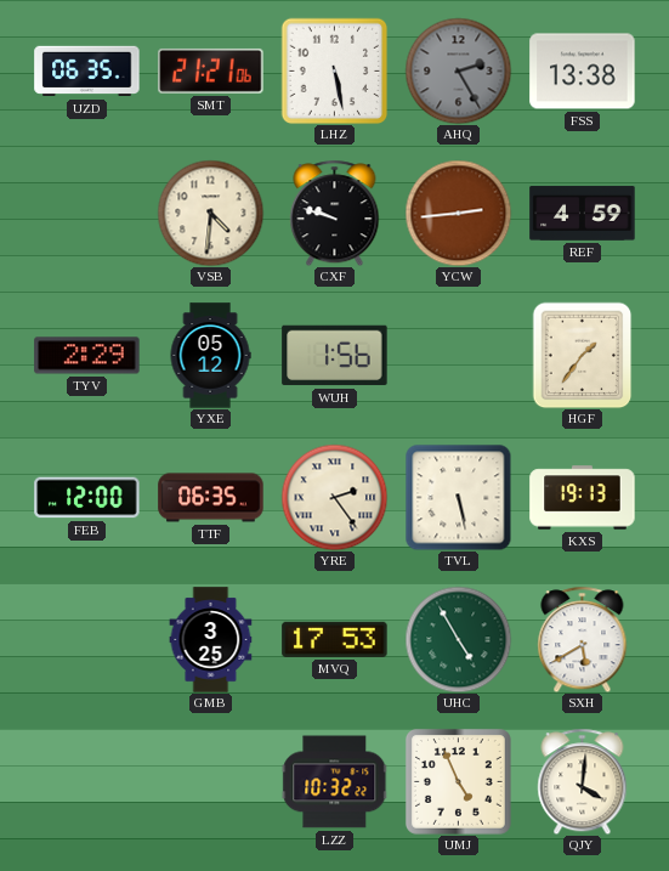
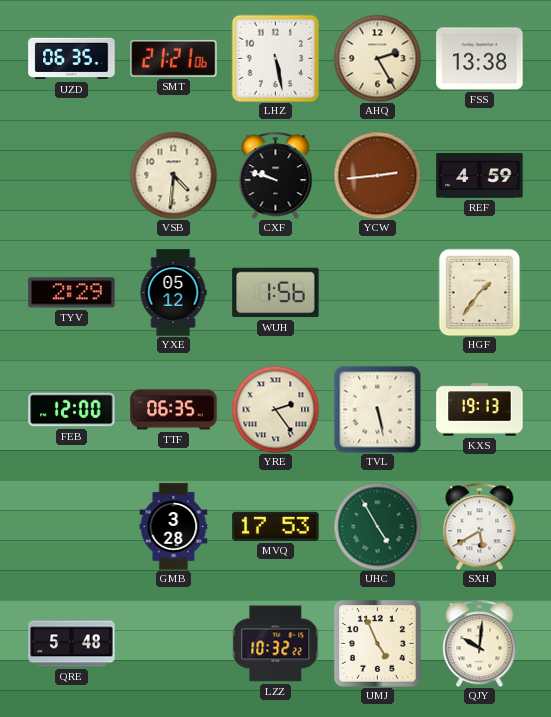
AHQ dial: grey -> cream (377, 58)
GMB: 3:25 -> 3:28 (174, 527)
QRE: none -> 5:48 (72, 644)
QJY: 4:01 -> 10:01 (480, 643)
